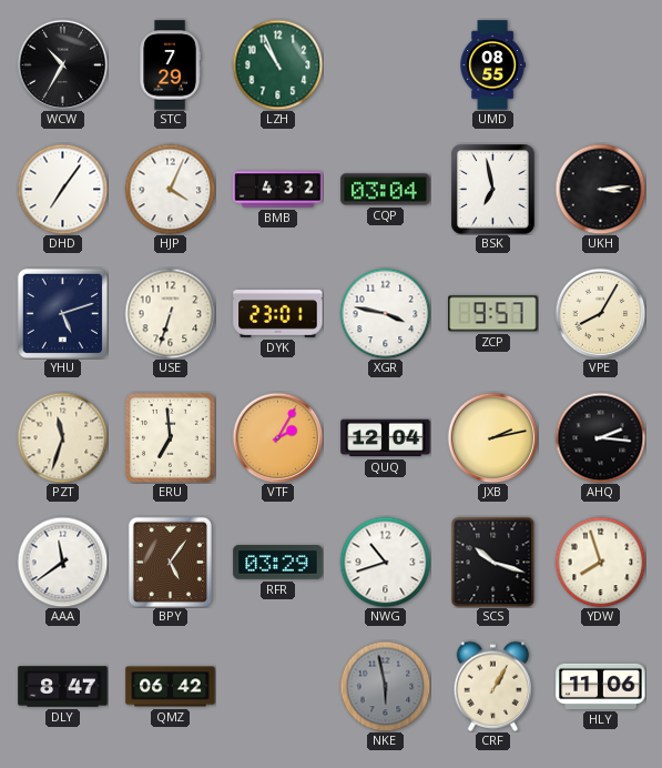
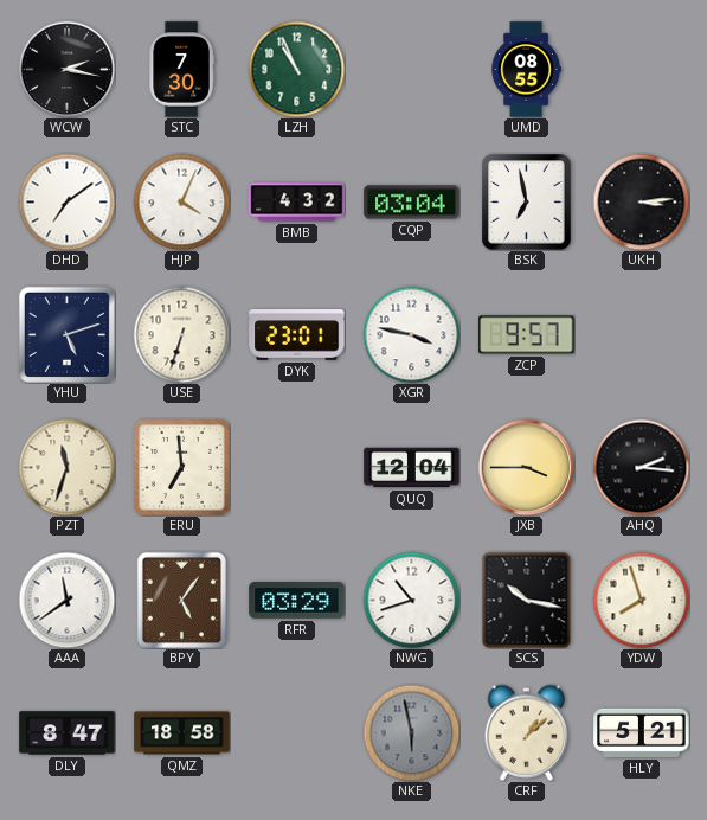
WCW: 10:35 -> 2:17 (66, 69)
STC: 7:29 -> 7:30 (181, 70)
DHD: 7:06 -> 7:09 (66, 201)
VPE: 8:05 -> none (600, 313)
VTF: 2:05 -> none (277, 437)
JXB: 2:13 -> 3:45 (526, 467)
SCS: 10:18 -> 10:17 (527, 600)
QMZ: 06:42 -> 18:58 (182, 733)
CRF: 1:05 -> 1:08 (527, 732)
HLY: 11:06 -> 5:21 (642, 732)
